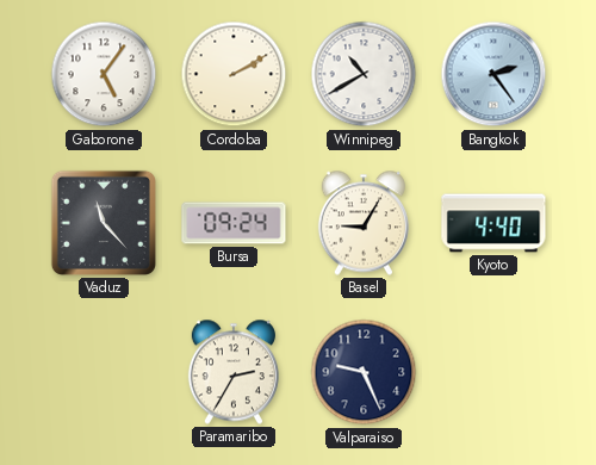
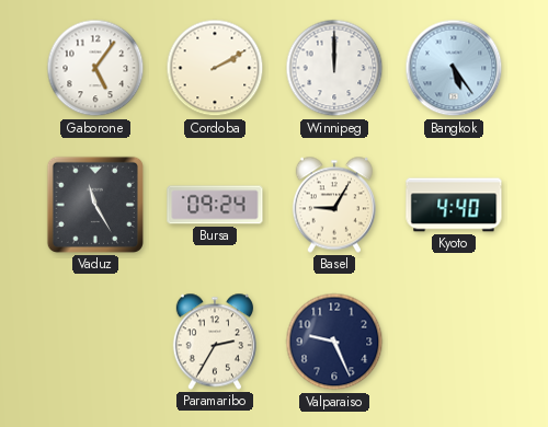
Winnipeg: 10:40 -> 12:00 (334, 68)
Bangkok: 2:24 -> 5:24 (454, 68)
Vaduz: 11:23 -> 11:25 (95, 205)
